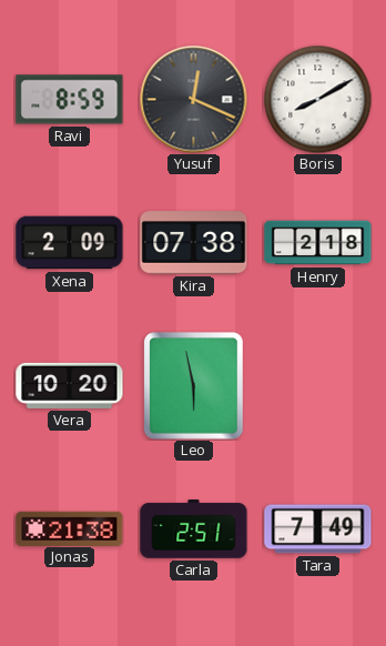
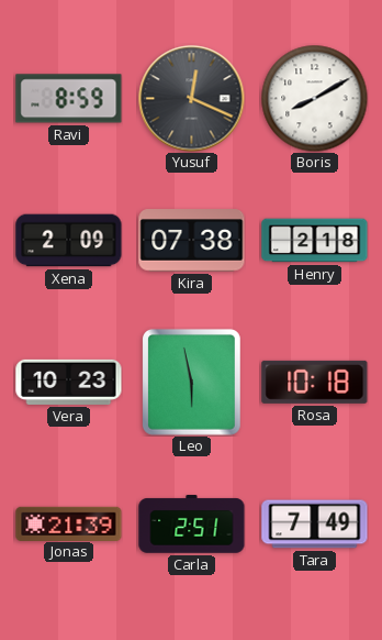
Vera: 10:20 -> 10:23 (69, 382)
Rosa: none -> 10:18 (315, 382)
Jonas: 21:38 -> 21:39 (69, 523)
